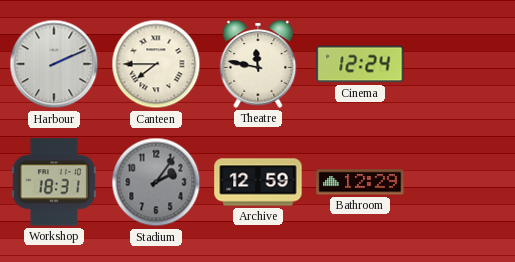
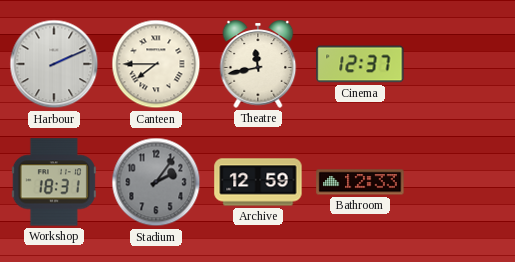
Theatre: 11:47 -> 11:43 (258, 64)
Cinema: 12:24 -> 12:37 (360, 64)
Bathroom: 12:29 -> 12:33 (360, 182)
